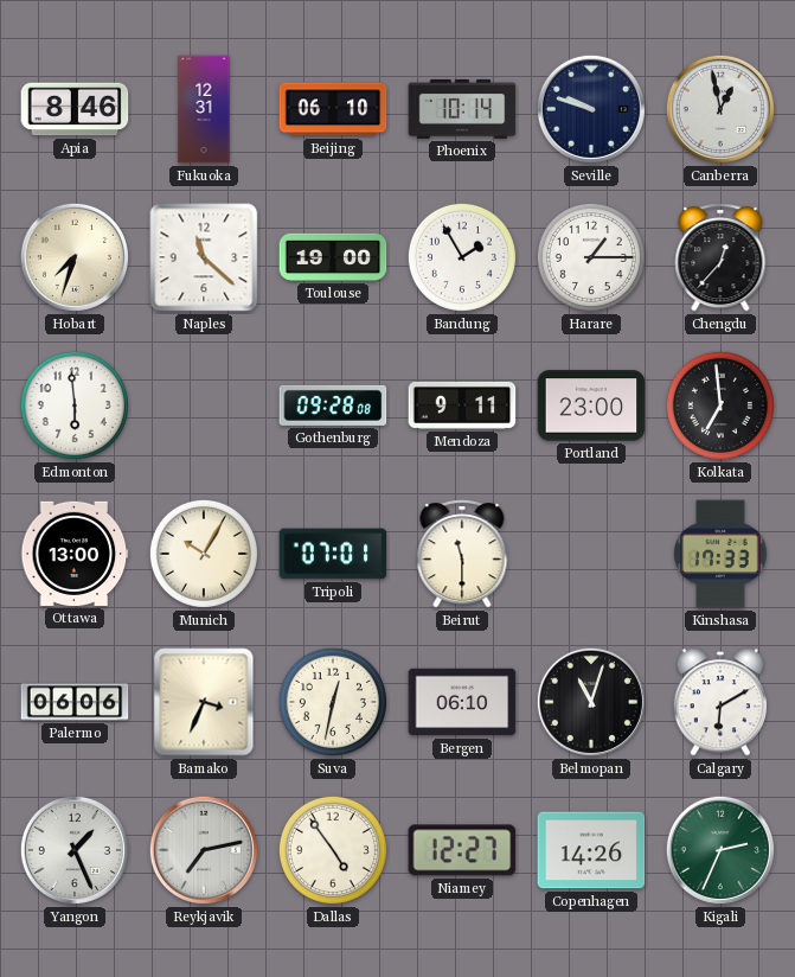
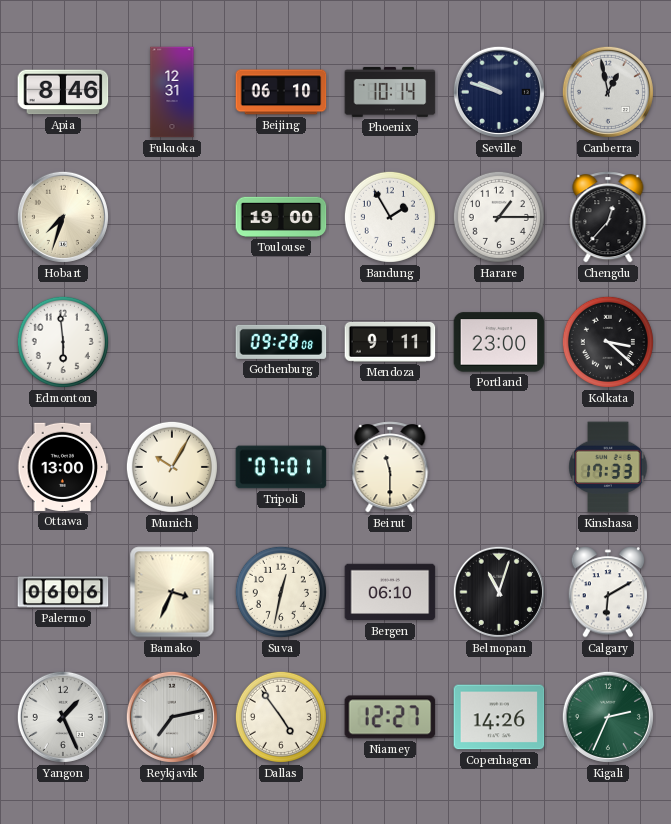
Naples: 11:22 -> none (204, 257)
Kolkata: 6:59 -> 3:22 (608, 342)
